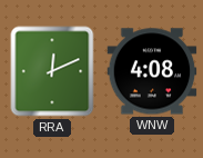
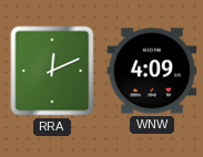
WNW: 4:08 -> 4:09 (152, 71)
